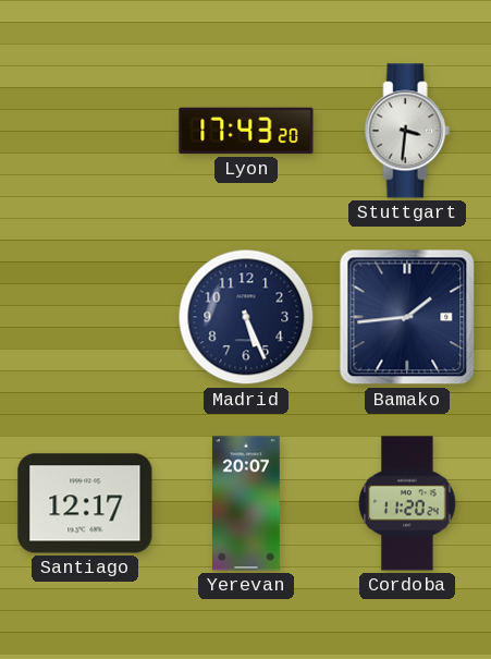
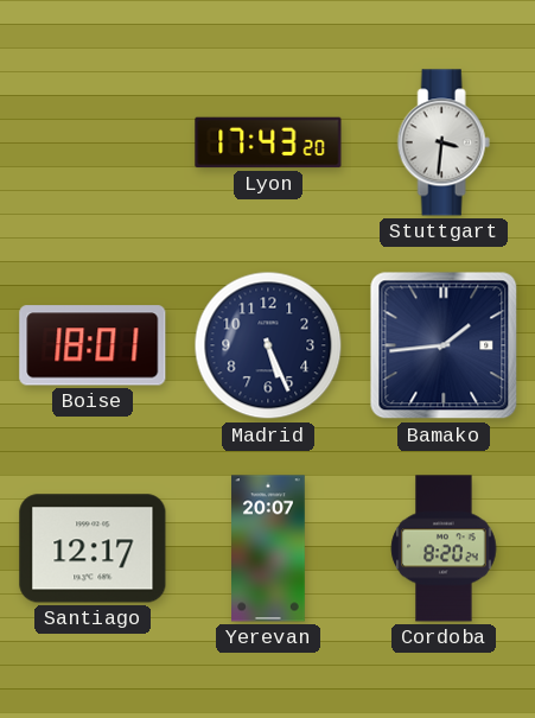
Boise: none -> 18:01 (93, 345)
Cordoba: 11:20 -> 8:20 (444, 548)
